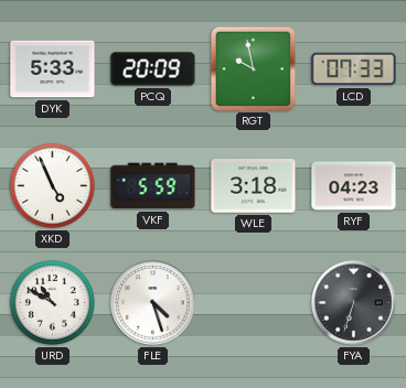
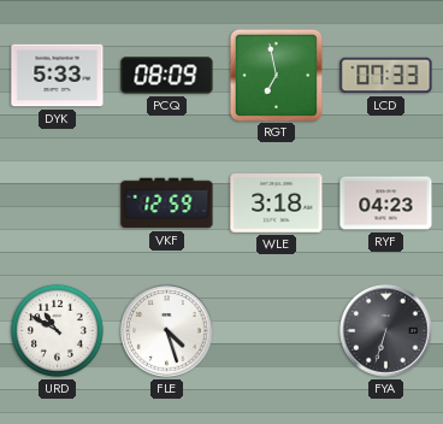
PCQ: 20:09 -> 08:09 (167, 76)
RGT: 9:58 -> 6:58 (276, 75)
XKD: 4:56 -> none (52, 185)
VKF: 5:59 -> 12:59 (167, 204)
